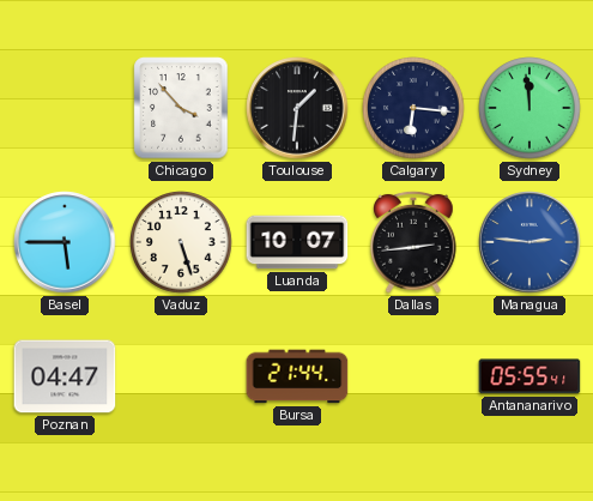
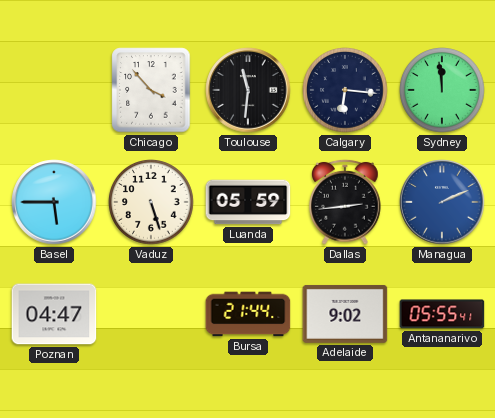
Toulouse: 1:31 -> 11:31 (248, 90)
Luanda: 10:07 -> 05:59 (248, 202)
Managua: 2:46 -> 2:11 (442, 202)
Adelaide: none -> 9:02 (345, 314)
